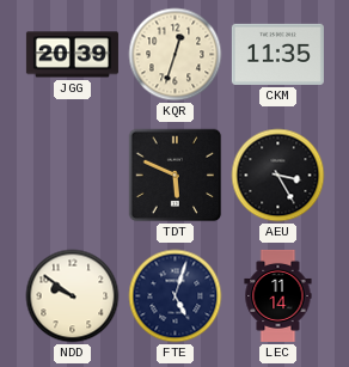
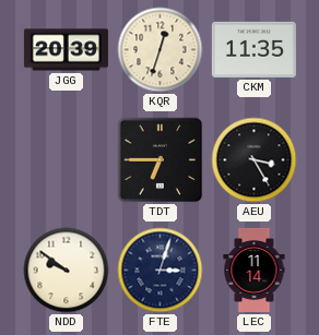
TDT: 5:49 -> 6:45 (161, 160)
FTE: 5:03 -> 3:03 (161, 271)
